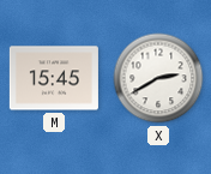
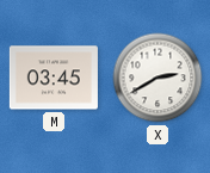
M: 15:45 -> 03:45 (54, 78)
